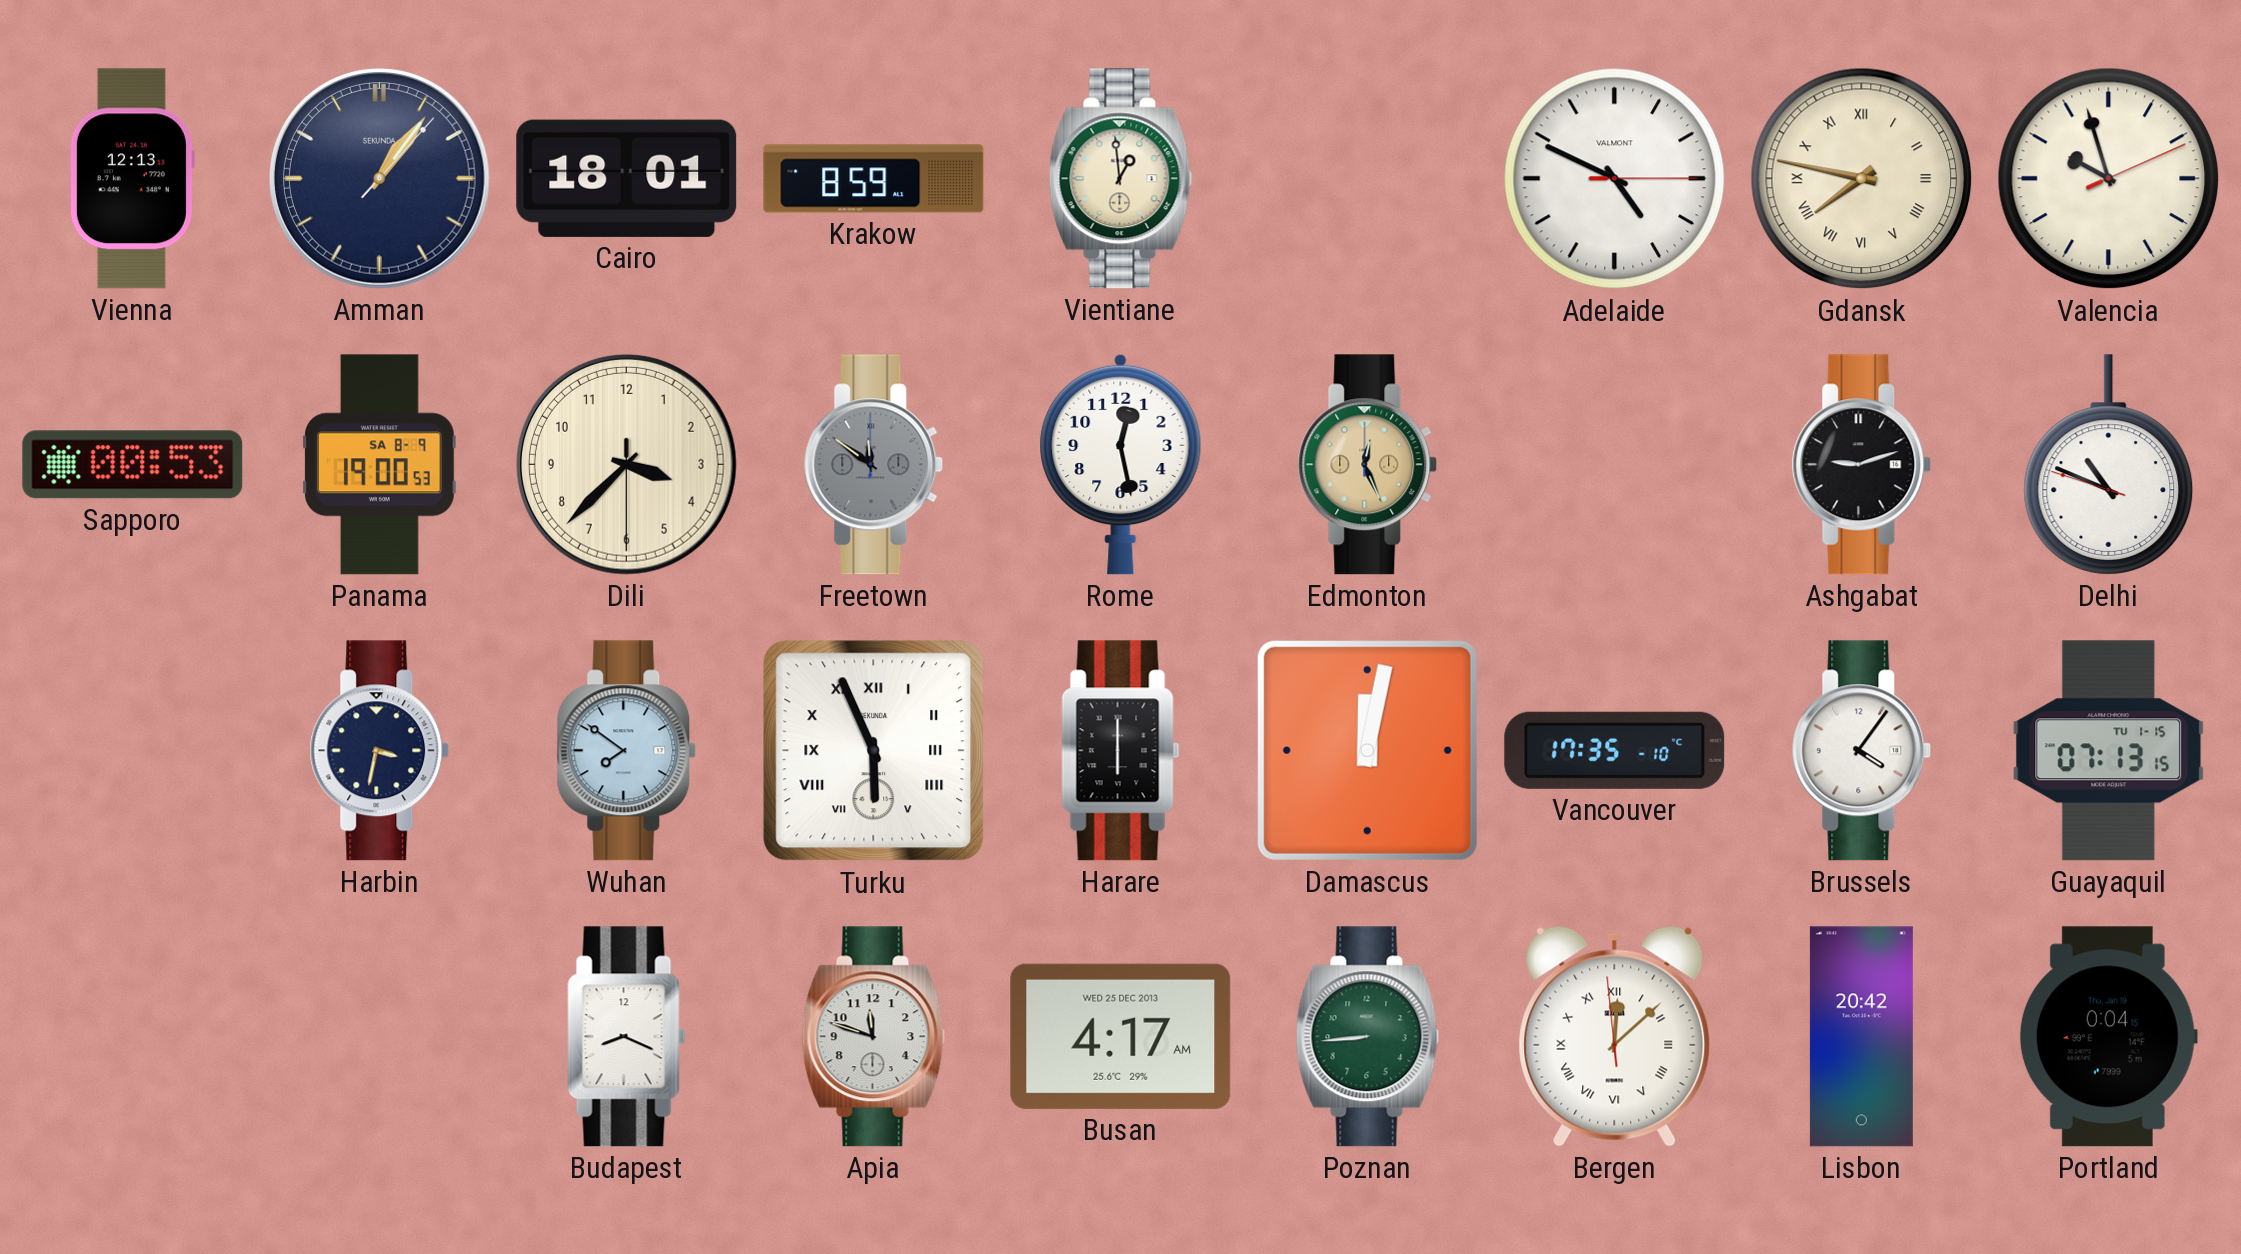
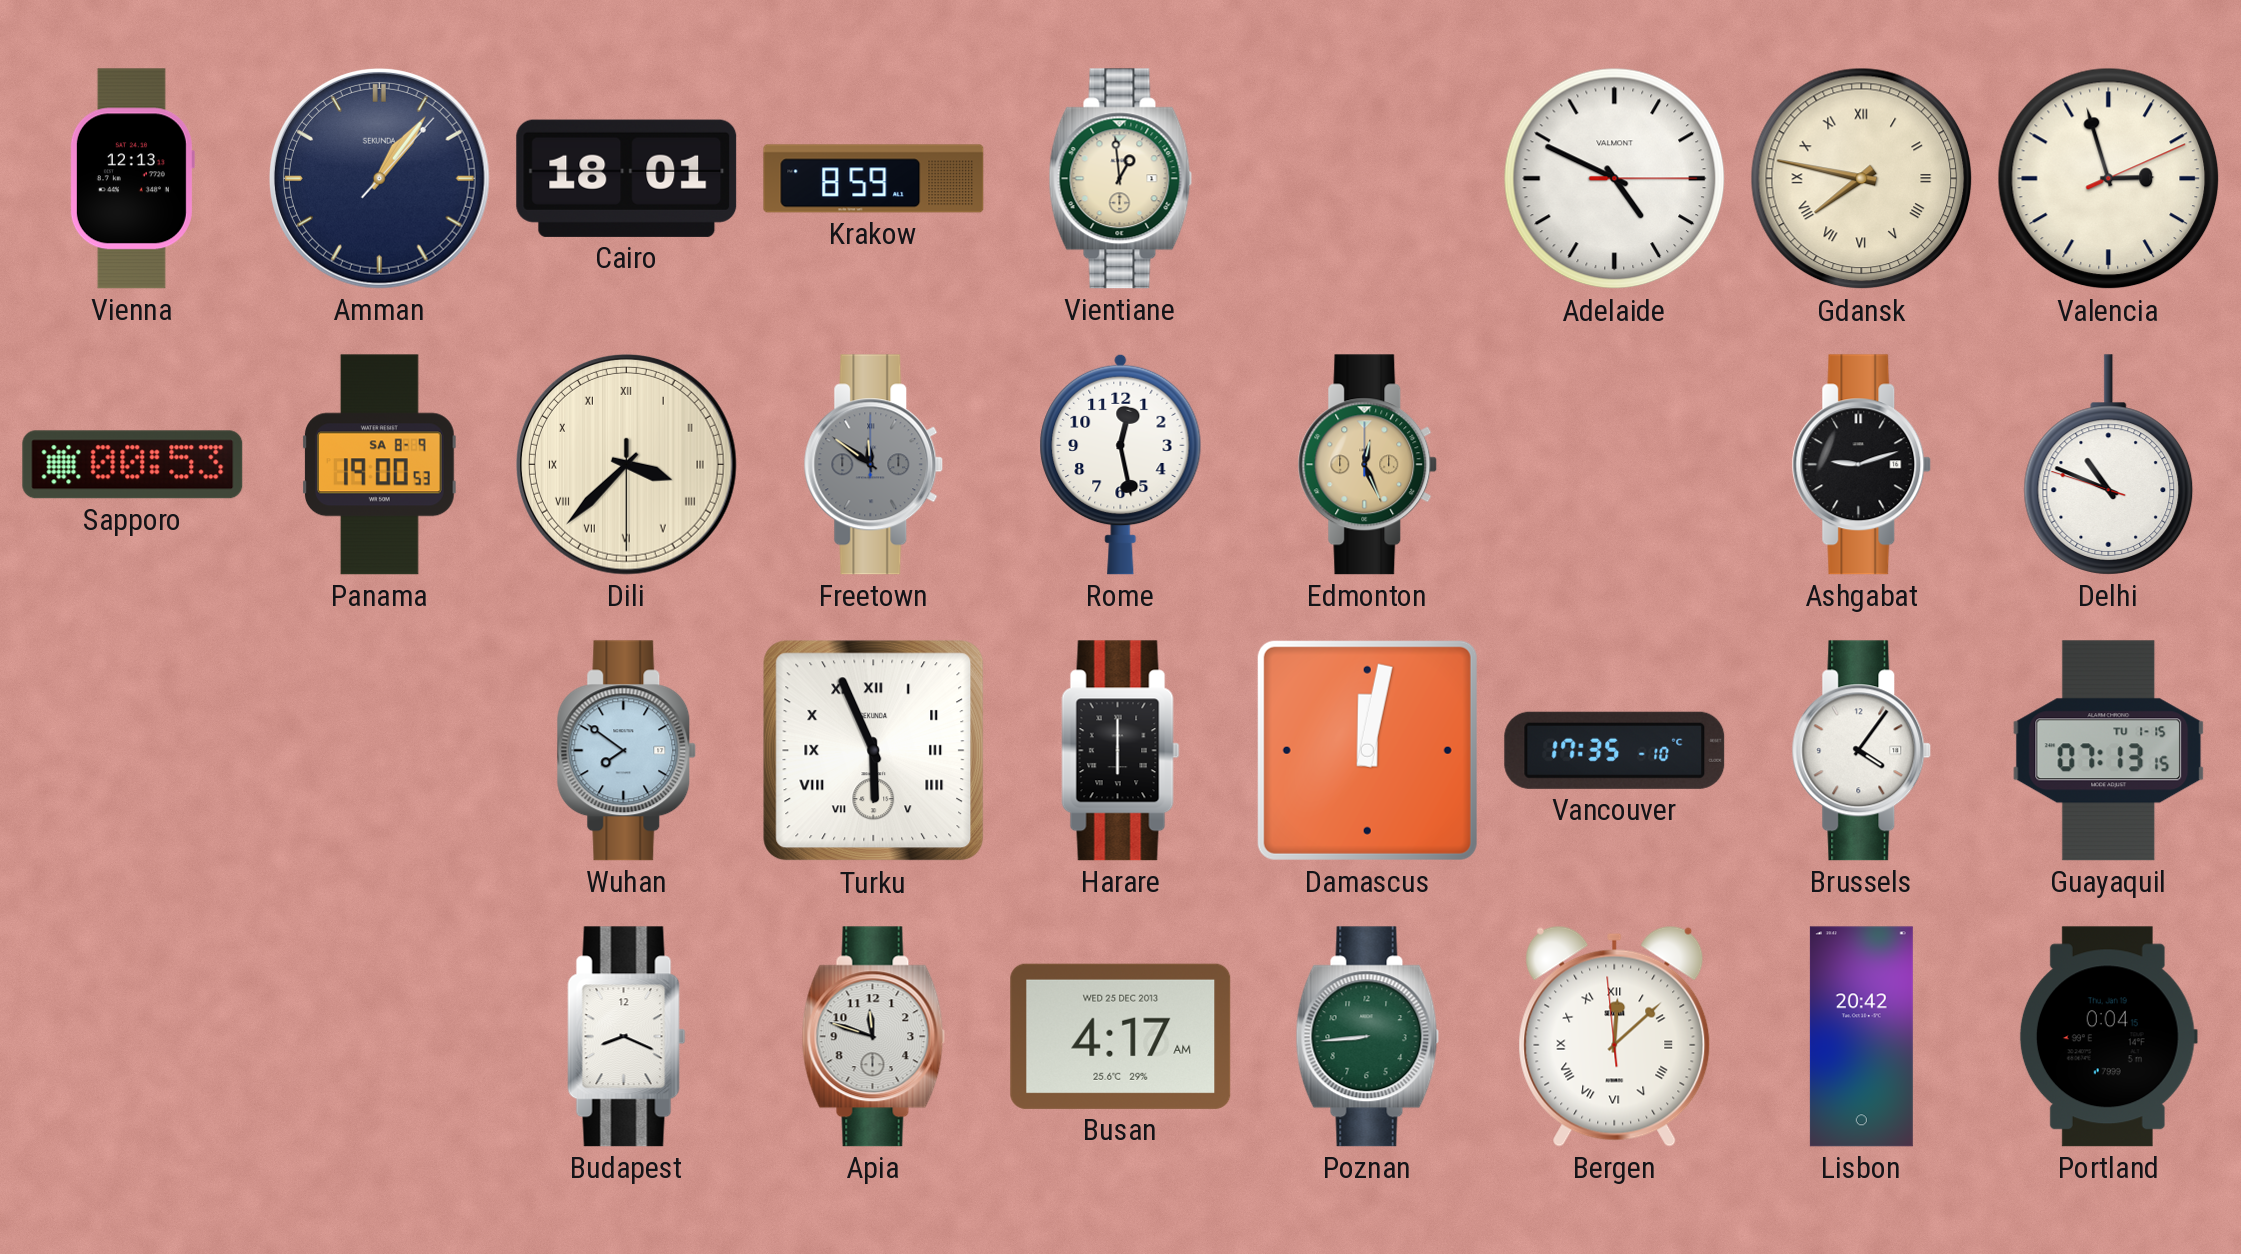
Valencia: 9:57 -> 2:57 (2109, 179)
Dili numerals: Arabic -> Roman (627, 465)
Harbin: 3:32 -> none (380, 751)
